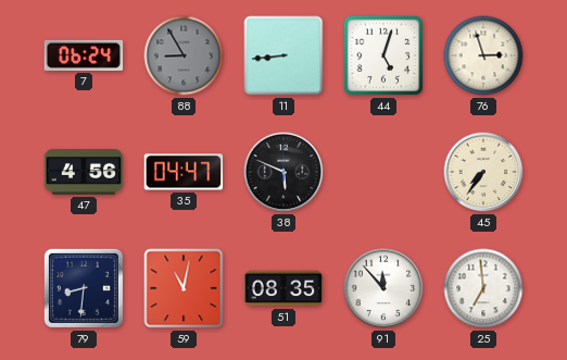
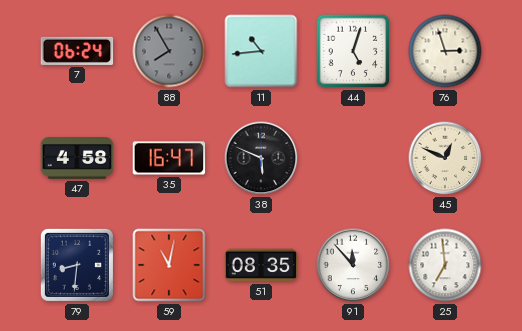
88: 8:55 -> 7:55 (169, 51)
11: 8:44 -> 10:44 (261, 51)
47: 4:56 -> 4:58 (77, 158)
35: 04:47 -> 16:47 (169, 158)
45: 7:36 -> 12:49 (445, 158)
